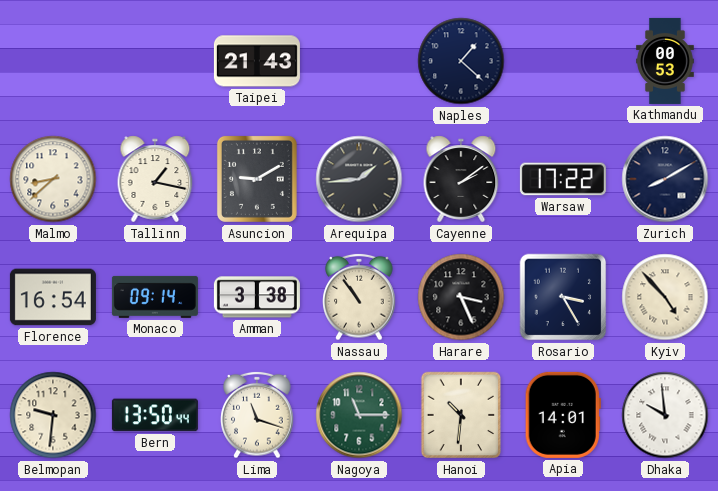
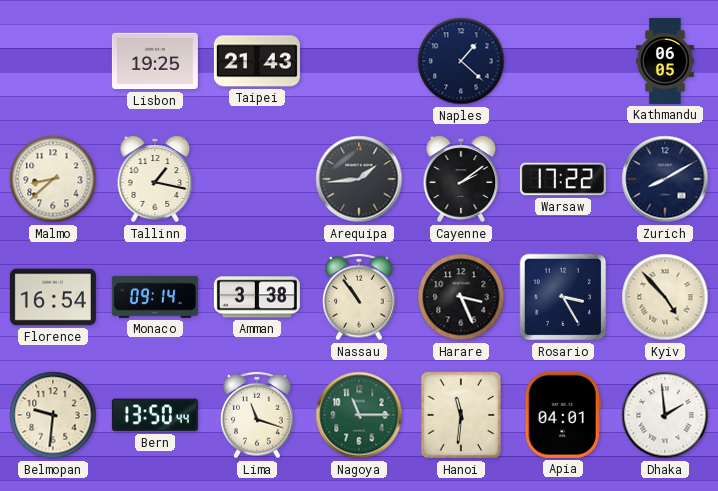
Lisbon: none -> 19:25 (155, 61)
Kathmandu: 00:53 -> 06:05 (665, 61)
Asuncion: 9:10 -> none (257, 179)
Hanoi: 10:31 -> 11:31 (461, 415)
Apia: 14:01 -> 04:01 (563, 415)
Dhaka: 9:59 -> 1:59 (665, 415)
